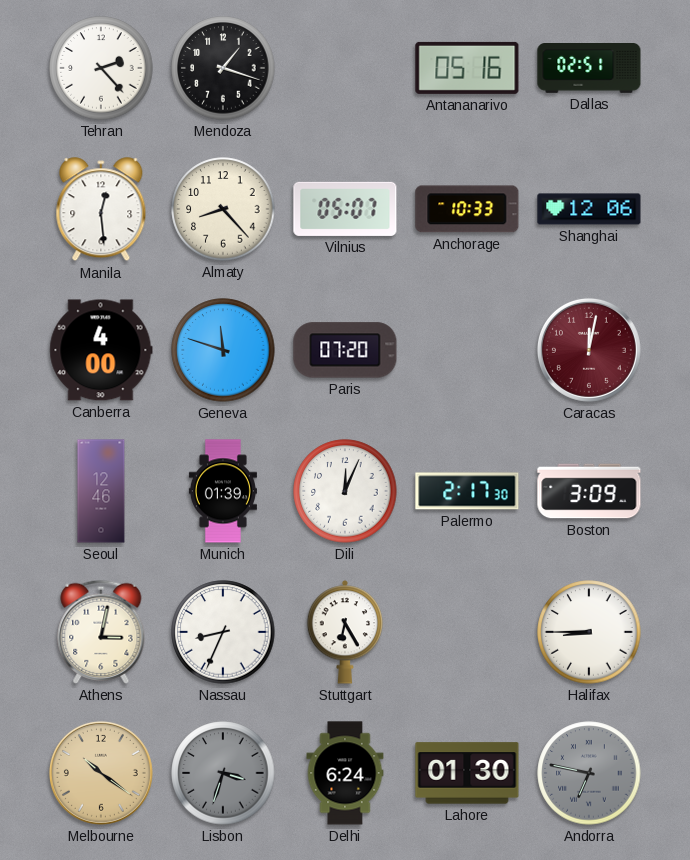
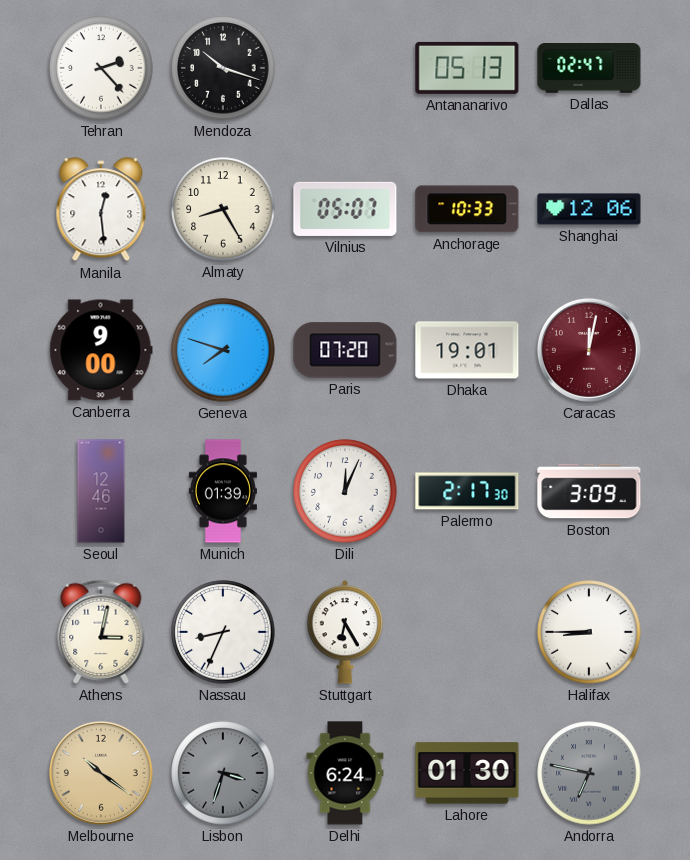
Mendoza: 1:18 -> 10:18 (223, 68)
Antananarivo: 05:16 -> 05:13 (467, 68)
Dallas: 02:51 -> 02:47 (589, 69)
Almaty: 8:23 -> 8:25 (223, 209)
Canberra: 4:00 -> 9:00 (101, 350)
Geneva: 11:48 -> 7:48 (223, 350)
Dhaka: none -> 19:01 (467, 350)
